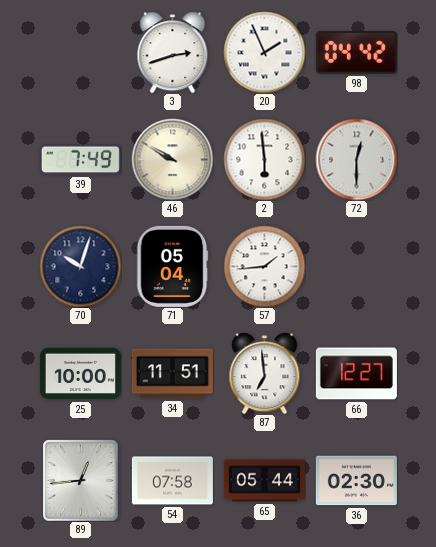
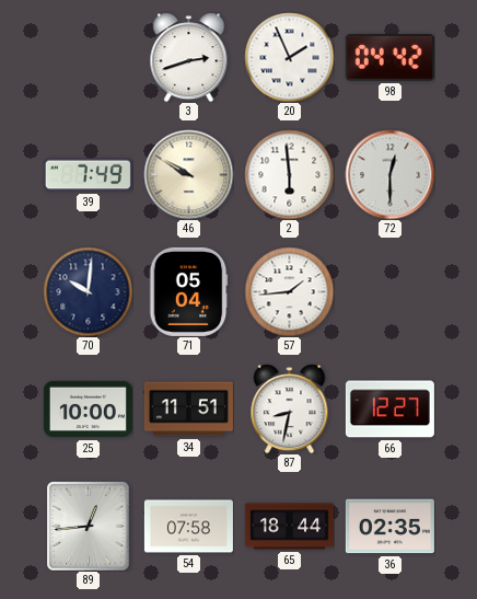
70: 10:03 -> 10:01 (88, 291)
87: 6:59 -> 8:32 (290, 408)
65: 05:44 -> 18:44 (289, 527)
36: 02:30 -> 02:35 (389, 527)
